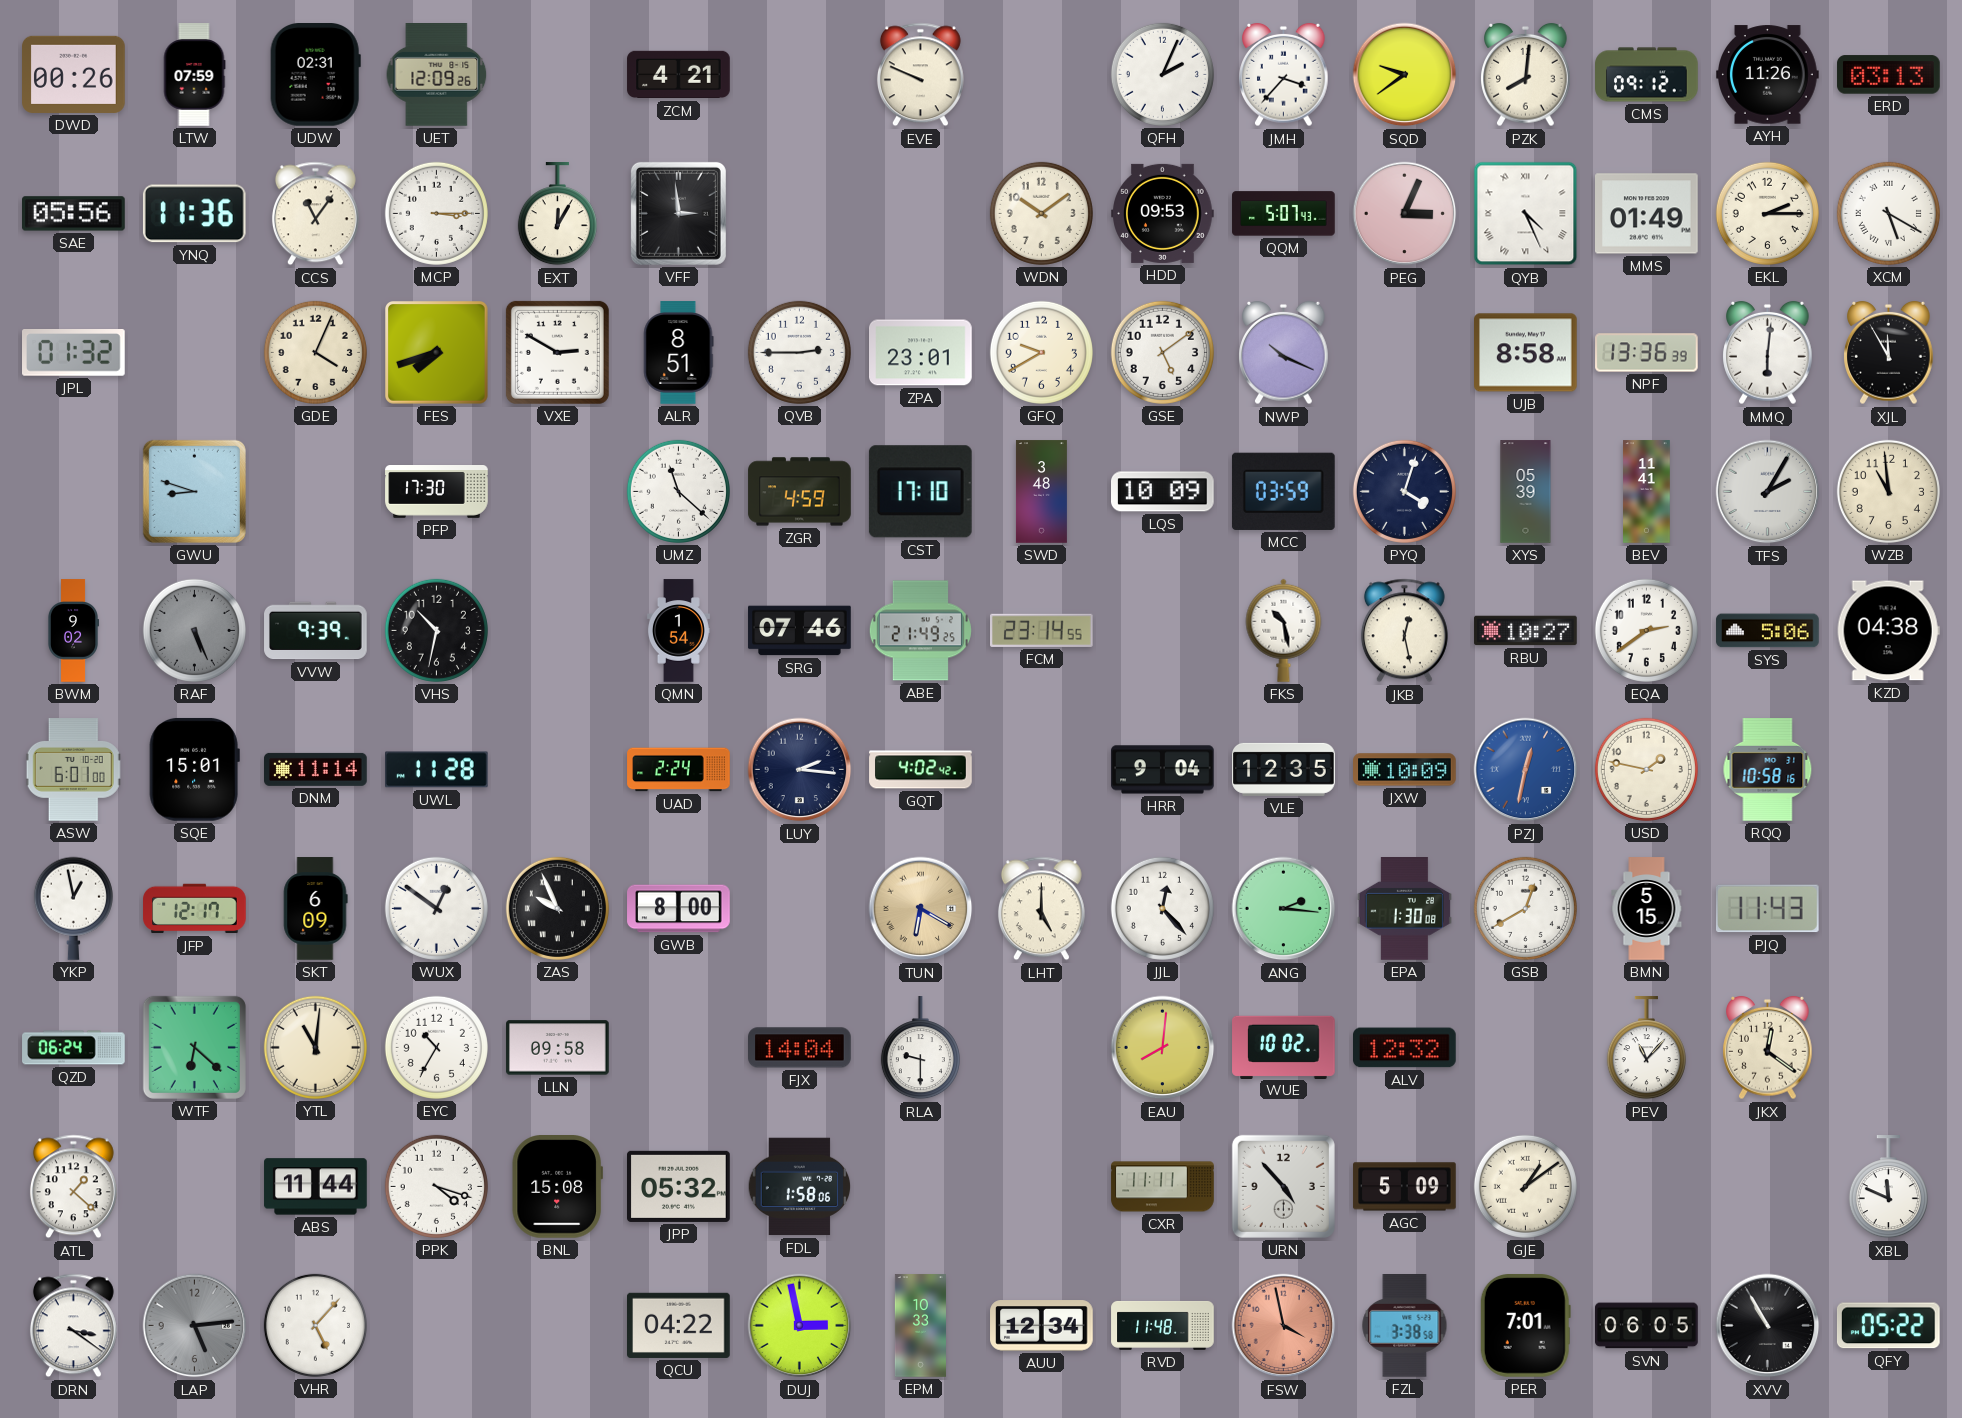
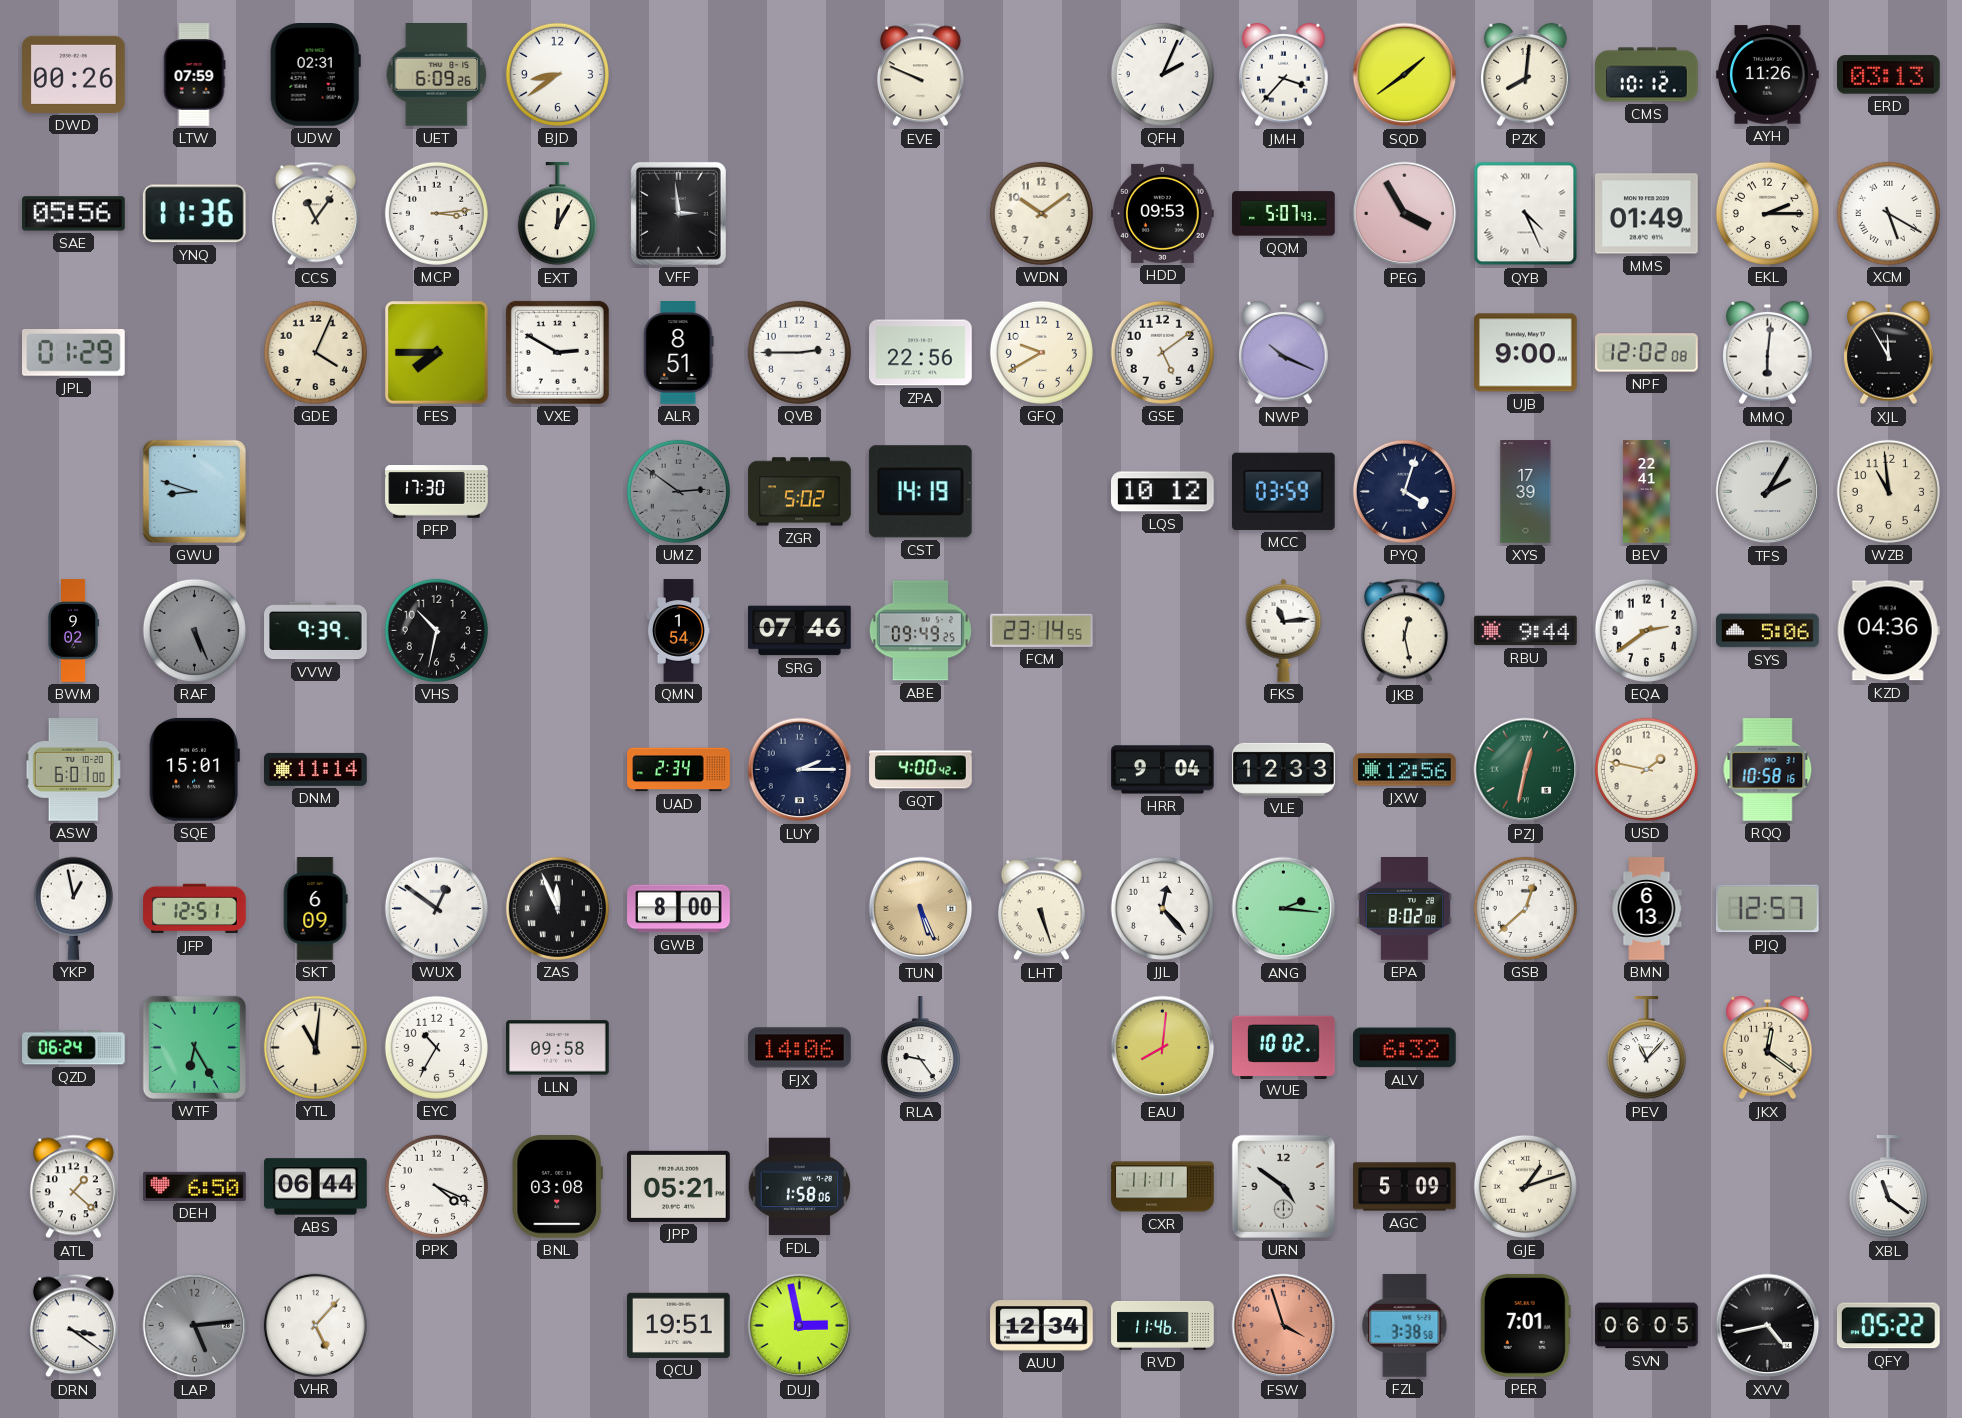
UET: 12:09 -> 6:09 (437, 75)
BJD: none -> 8:39 (557, 74)
ZCM: 4:21 -> none (679, 75)
SQD: 9:39 -> 1:39 (1405, 75)
CMS: 09:12 -> 10:12 (1647, 75)
MCP: 3:15 -> 3:14 (436, 213)
PEG: 3:04 -> 3:55 (1405, 214)
JPL: 01:32 -> 01:29 (74, 353)
FES: 7:42 -> 7:45 (437, 353)
ZPA: 23:01 -> 22:56 (921, 353)
UJB: 8:58 -> 9:00 (1526, 353)
NPF: 13:36 -> 12:02 (1647, 353)
UMZ: 11:22 -> 2:51 (678, 491)
UMZ dial: white -> grey (678, 491)
ZGR: 4:59 -> 5:02 (800, 492)
CST: 17:10 -> 14:19 (920, 492)
SWD: 3:48 -> none (1041, 492)
LQS: 10:09 -> 10:12 (1163, 492)
XYS: 05:39 -> 17:39 (1526, 492)
BEV: 11:41 -> 22:41 (1647, 492)
ABE: 21:49 -> 09:49 (920, 631)
FKS: 10:28 -> 11:14 (1284, 630)
RBU: 10:27 -> 9:44 (1526, 631)
KZD: 04:38 -> 04:36 (1888, 631)
UWL: 11:28 -> none (437, 770)
UAD: 2:24 -> 2:34 (679, 770)
LUY: 2:16 -> 2:15 (800, 770)
GQT: 4:02 -> 4:00 (921, 770)
VLE: 12:35 -> 12:33 (1284, 769)
JXW: 10:09 -> 12:56 (1405, 770)
PZJ dial: blue -> green (1526, 770)
JFP: 12:17 -> 12:51 (195, 909)
ZAS: 9:56 -> 11:56 (557, 908)
TUN: 6:20 -> 5:26 (921, 909)
LHT: 5:00 -> 5:27 (1041, 909)
EPA: 1:30 -> 8:02 (1404, 909)
GSB: 12:40 -> 12:38 (1525, 908)
BMN: 5:15 -> 6:13 (1647, 909)
PJQ: 11:43 -> 12:57 (1767, 909)
WTF: 6:22 -> 6:25 (194, 1047)
FJX: 14:04 -> 14:06 (800, 1048)
RLA: 9:30 -> 9:24 (920, 1048)
ALV: 12:32 -> 6:32 (1405, 1048)
DEH: none -> 6:50 (195, 1186)
ABS: 11:44 -> 06:44 (316, 1187)
PPK: 4:18 -> 4:19 (436, 1186)
BNL: 15:08 -> 03:08 (557, 1187)
JPP: 05:32 -> 05:21 (679, 1186)
URN: 4:53 -> 4:51 (1283, 1186)
GJE: 1:09 -> 1:12 (1525, 1186)
XBL: 11:49 -> 11:21 (1888, 1187)
QCU: 04:22 -> 19:51 (679, 1325)
EPM: 10:33 -> none (920, 1326)
RVD: 11:48 -> 11:46 (1163, 1325)
FSW: 3:58 -> 3:57 (1284, 1326)
XVV: 10:55 -> 4:43 (1768, 1326)
